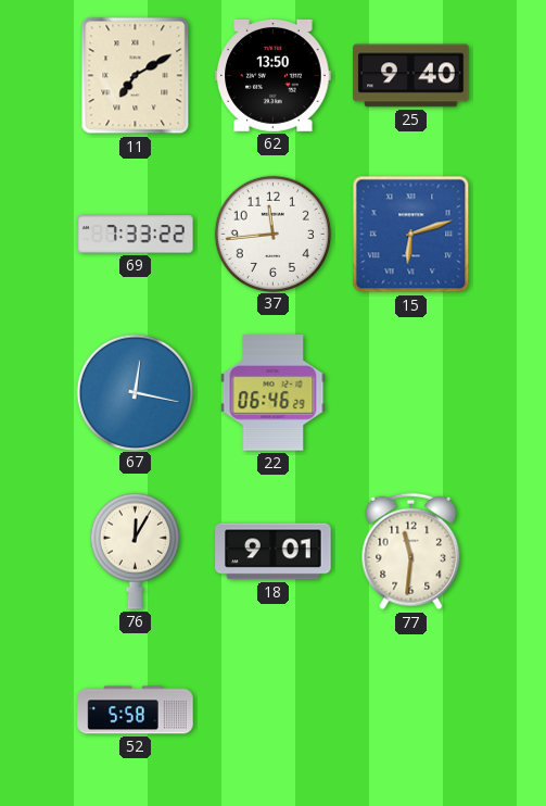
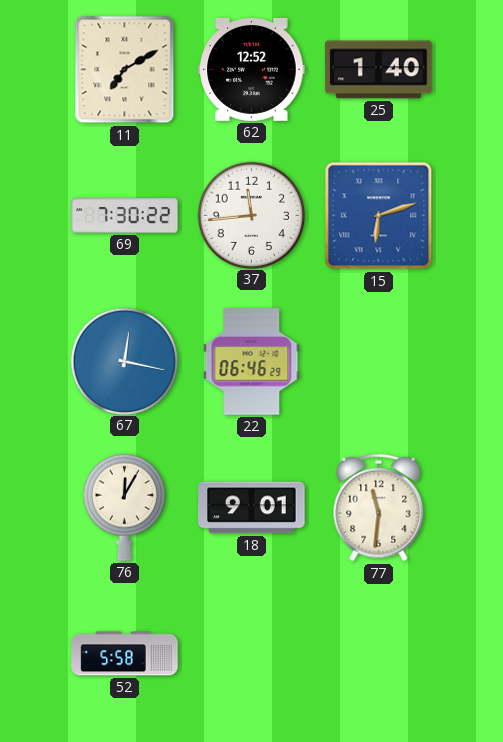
62: 13:50 -> 12:52 (252, 69)
25: 9:40 -> 1:40 (379, 70)
69: 7:33 -> 7:30 (125, 216)
